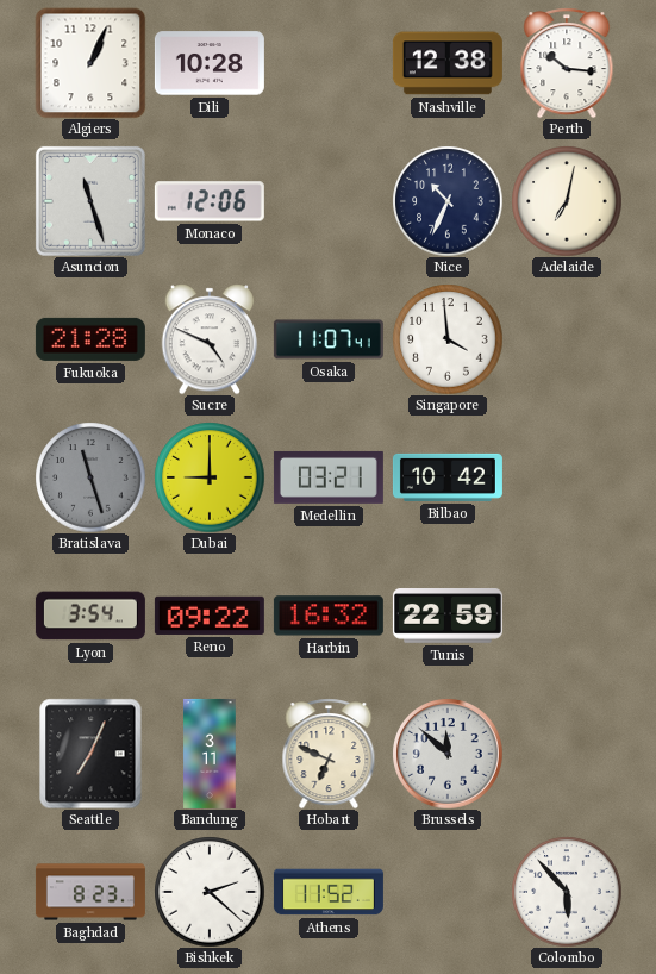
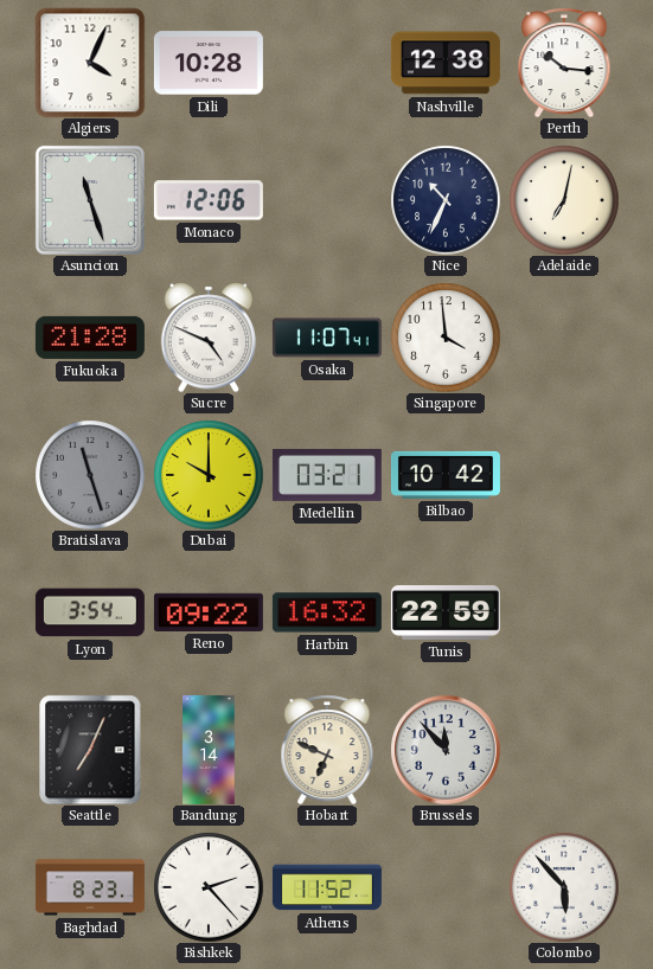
Algiers: 1:04 -> 4:04 (90, 63)
Dubai: 9:00 -> 10:00 (209, 475)
Bandung: 3:11 -> 3:14 (209, 750)
Brussels: 11:52 -> 11:53 (446, 750)
Bishkek: 2:22 -> 2:23 (209, 887)
